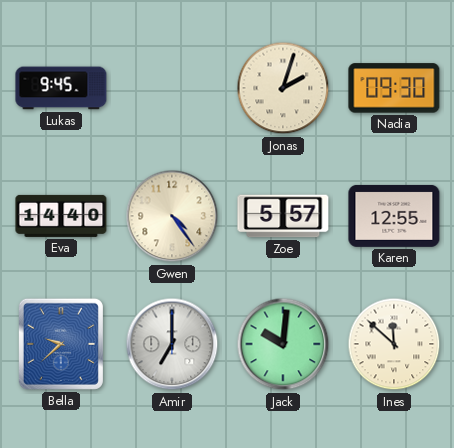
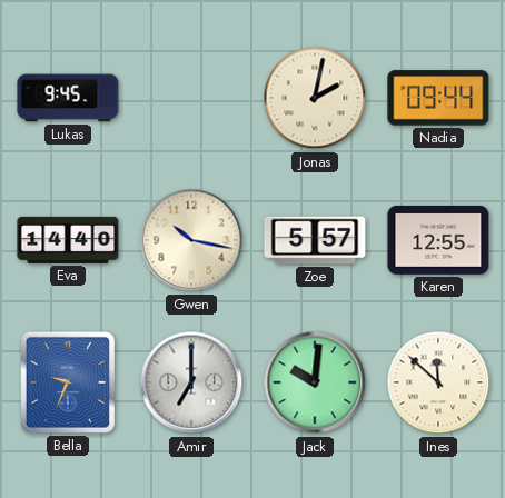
Jonas: 2:03 -> 2:02 (315, 98)
Nadia: 09:30 -> 09:44 (438, 98)
Gwen: 4:24 -> 10:17 (191, 240)
Bella: 9:38 -> 9:34 (68, 382)
